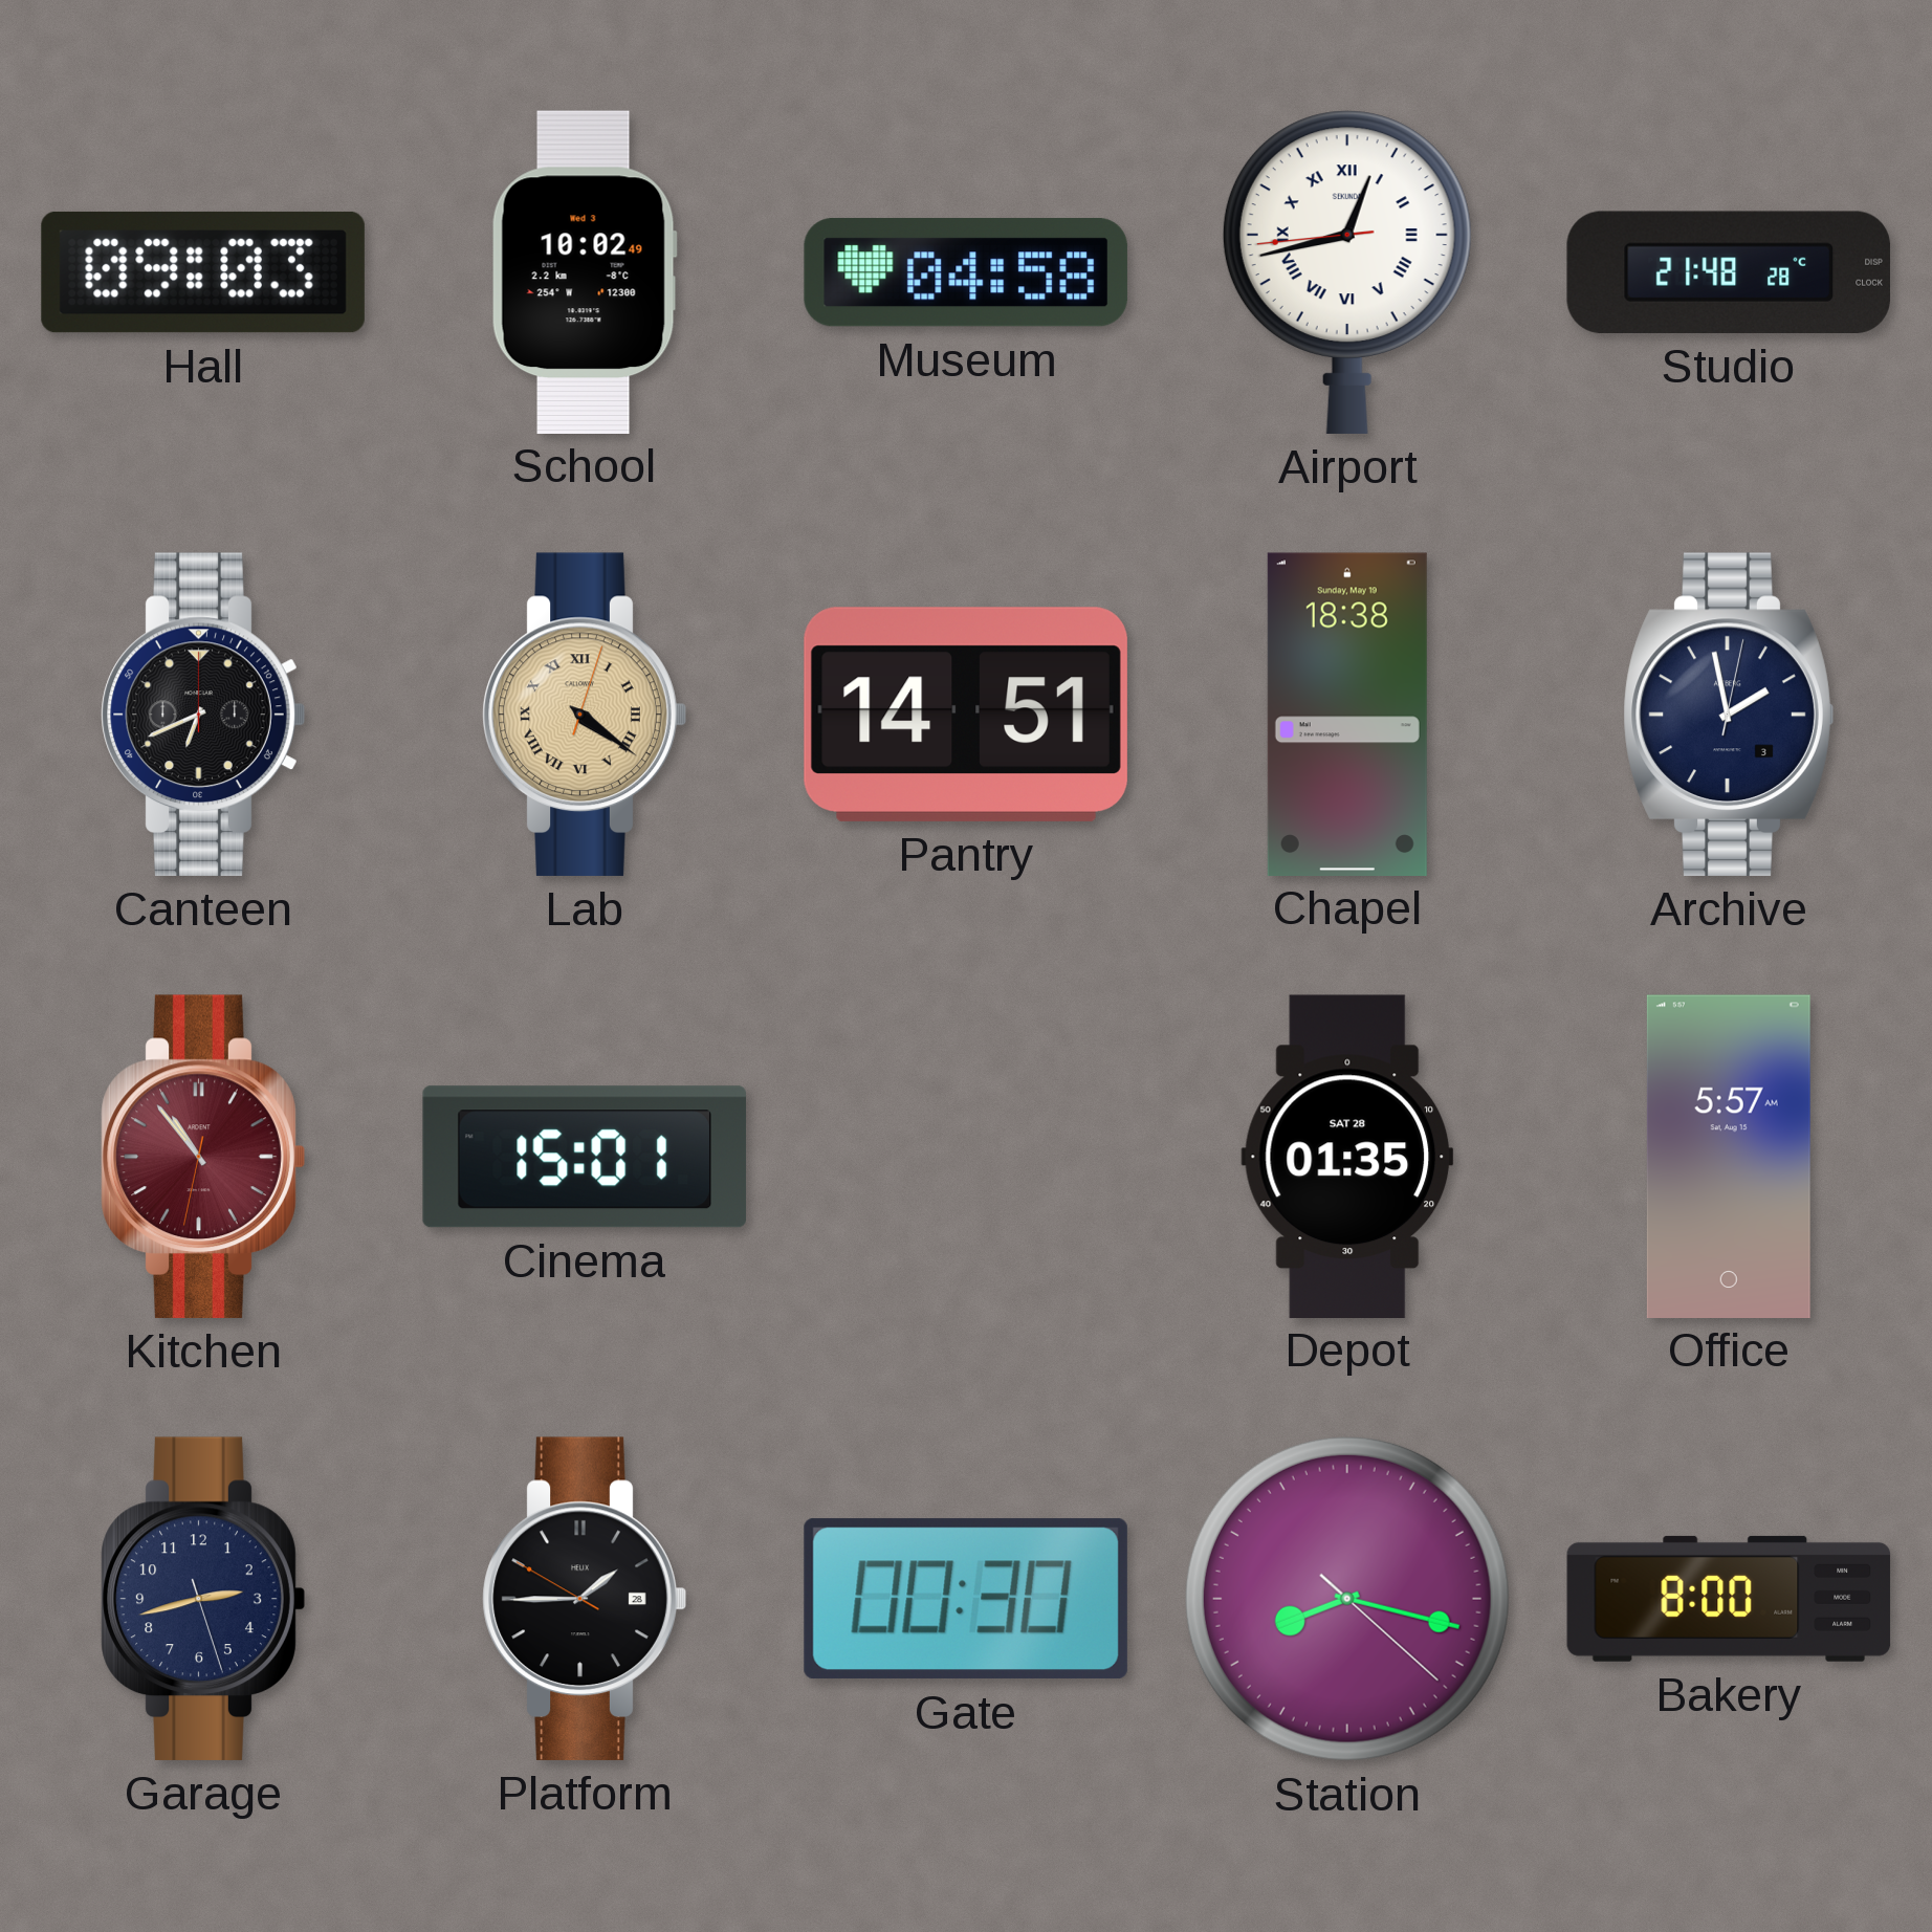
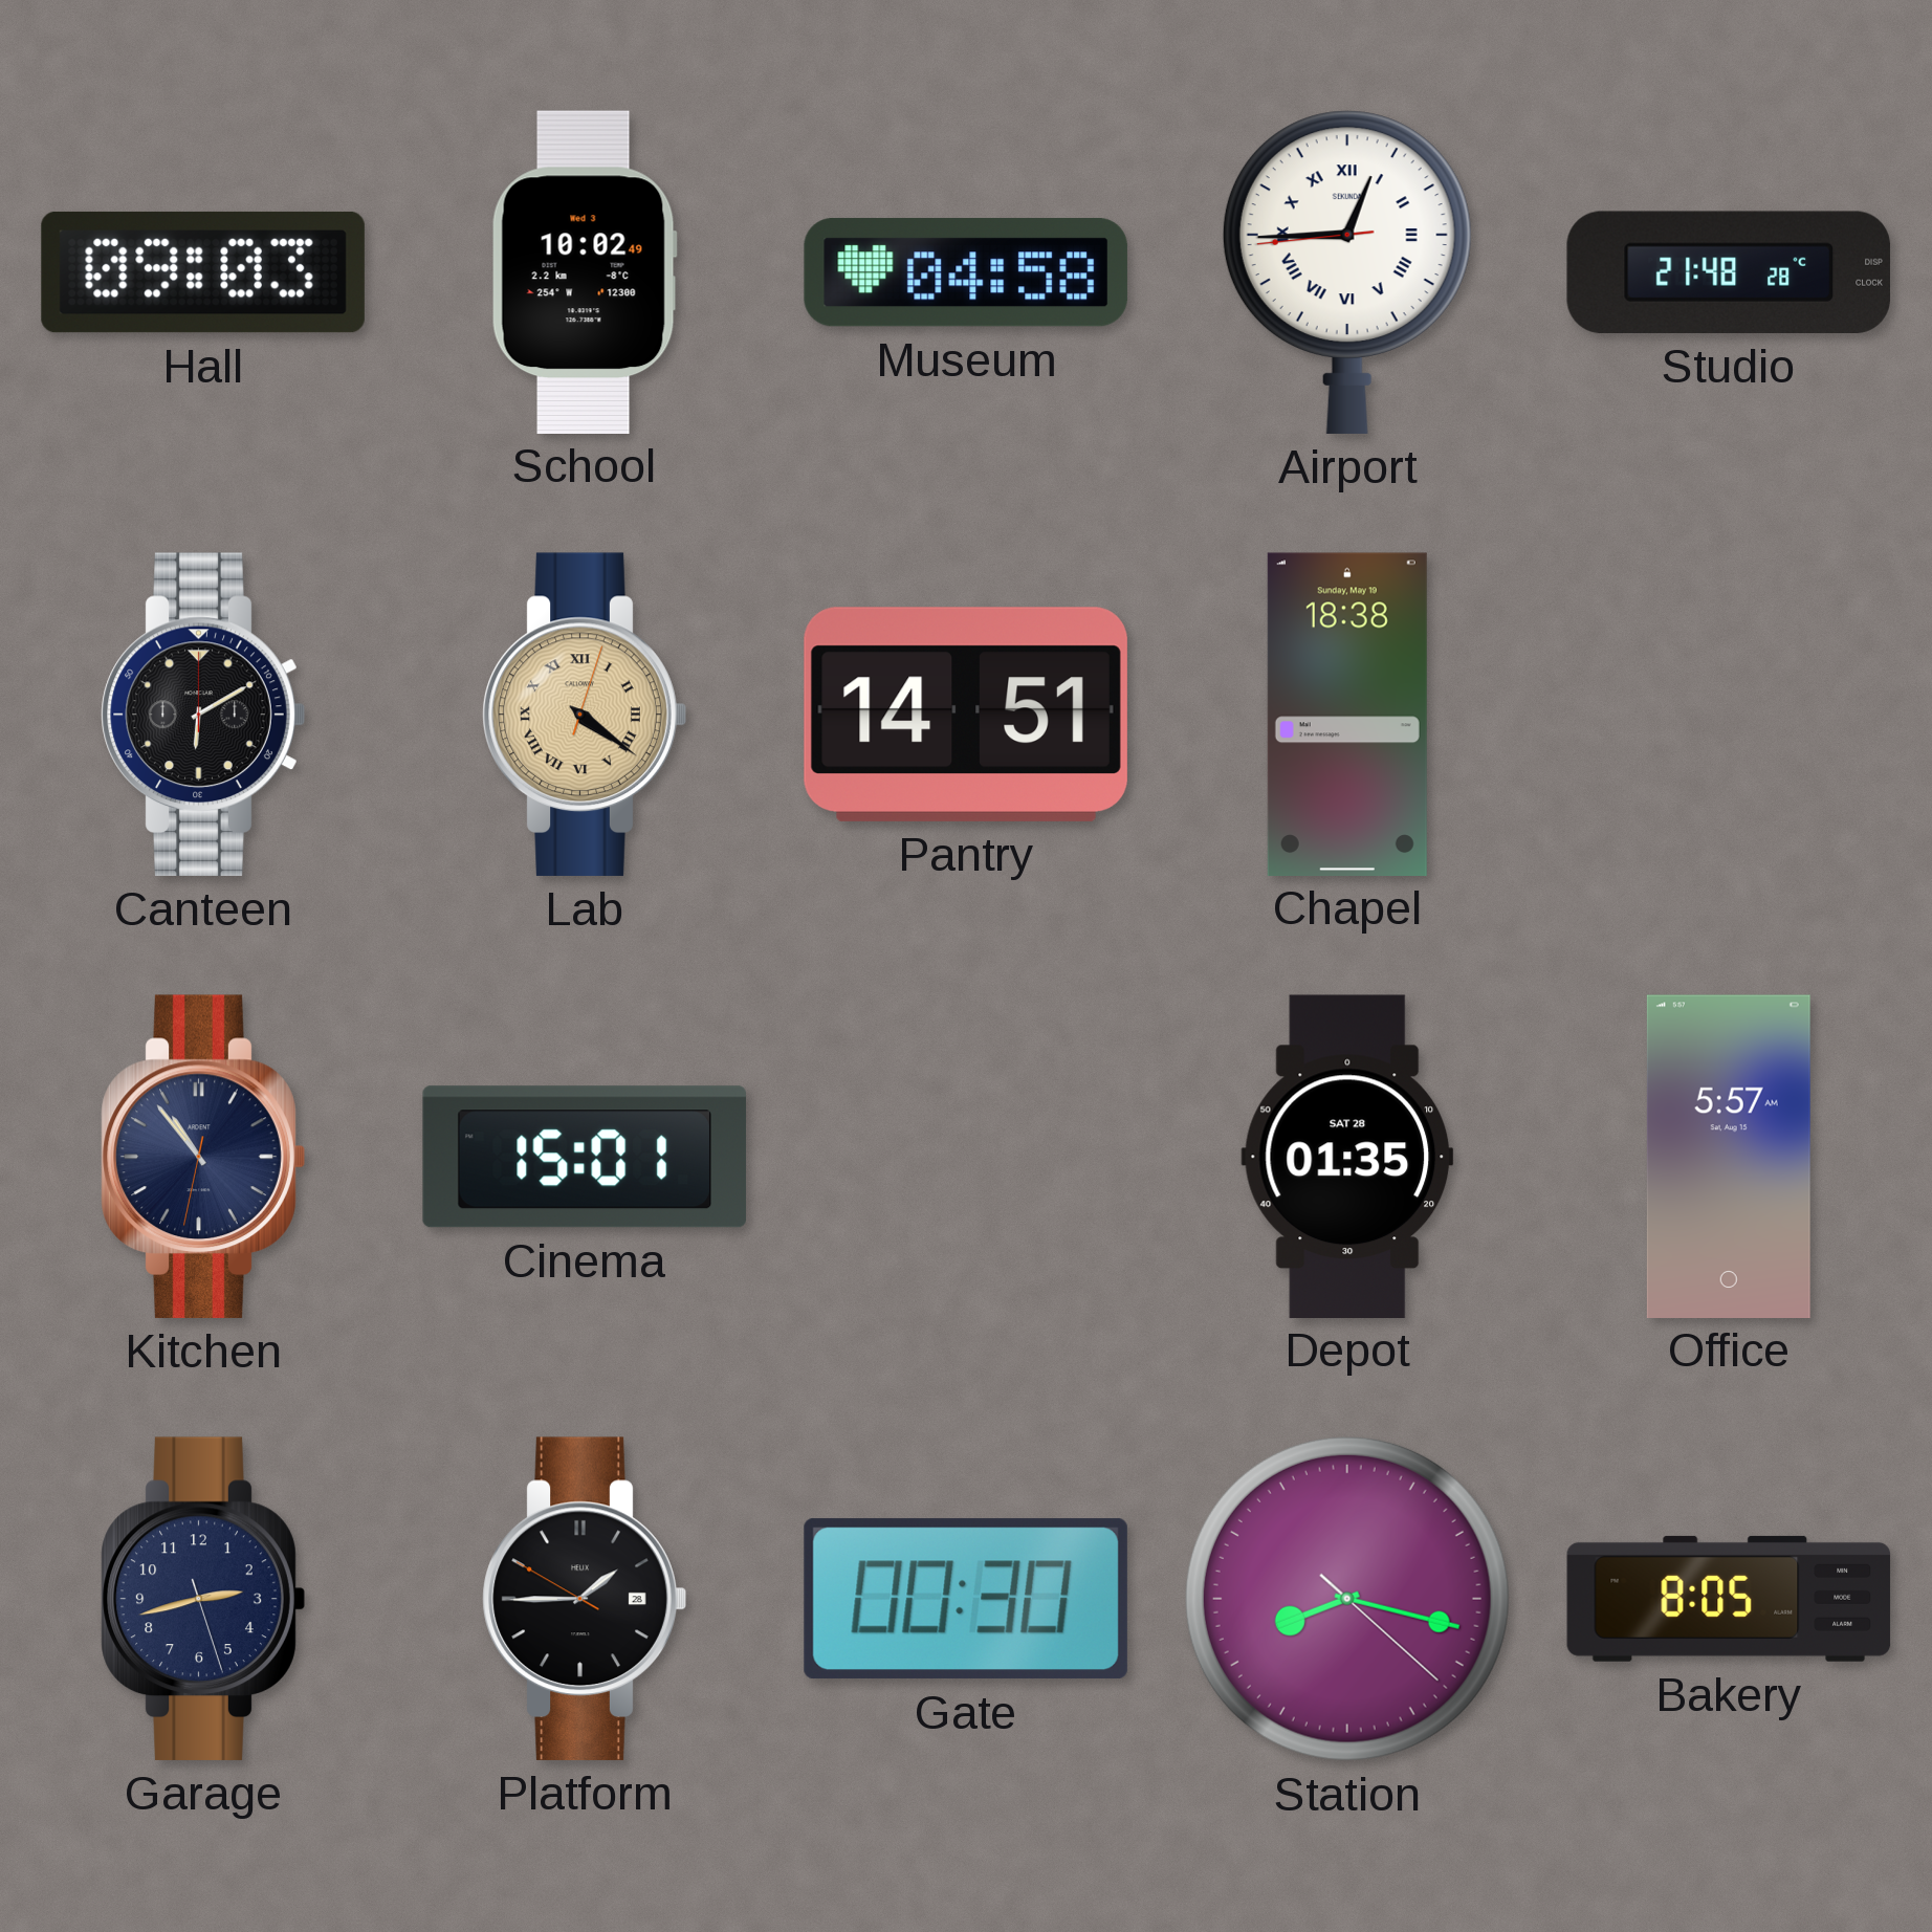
Airport: 12:42 -> 12:44 (1347, 272)
Canteen: 6:41 -> 6:10 (203, 715)
Archive: 1:58 -> none (1729, 715)
Kitchen dial: burgundy -> navy (203, 1157)
Bakery: 8:00 -> 8:05 (1729, 1599)
